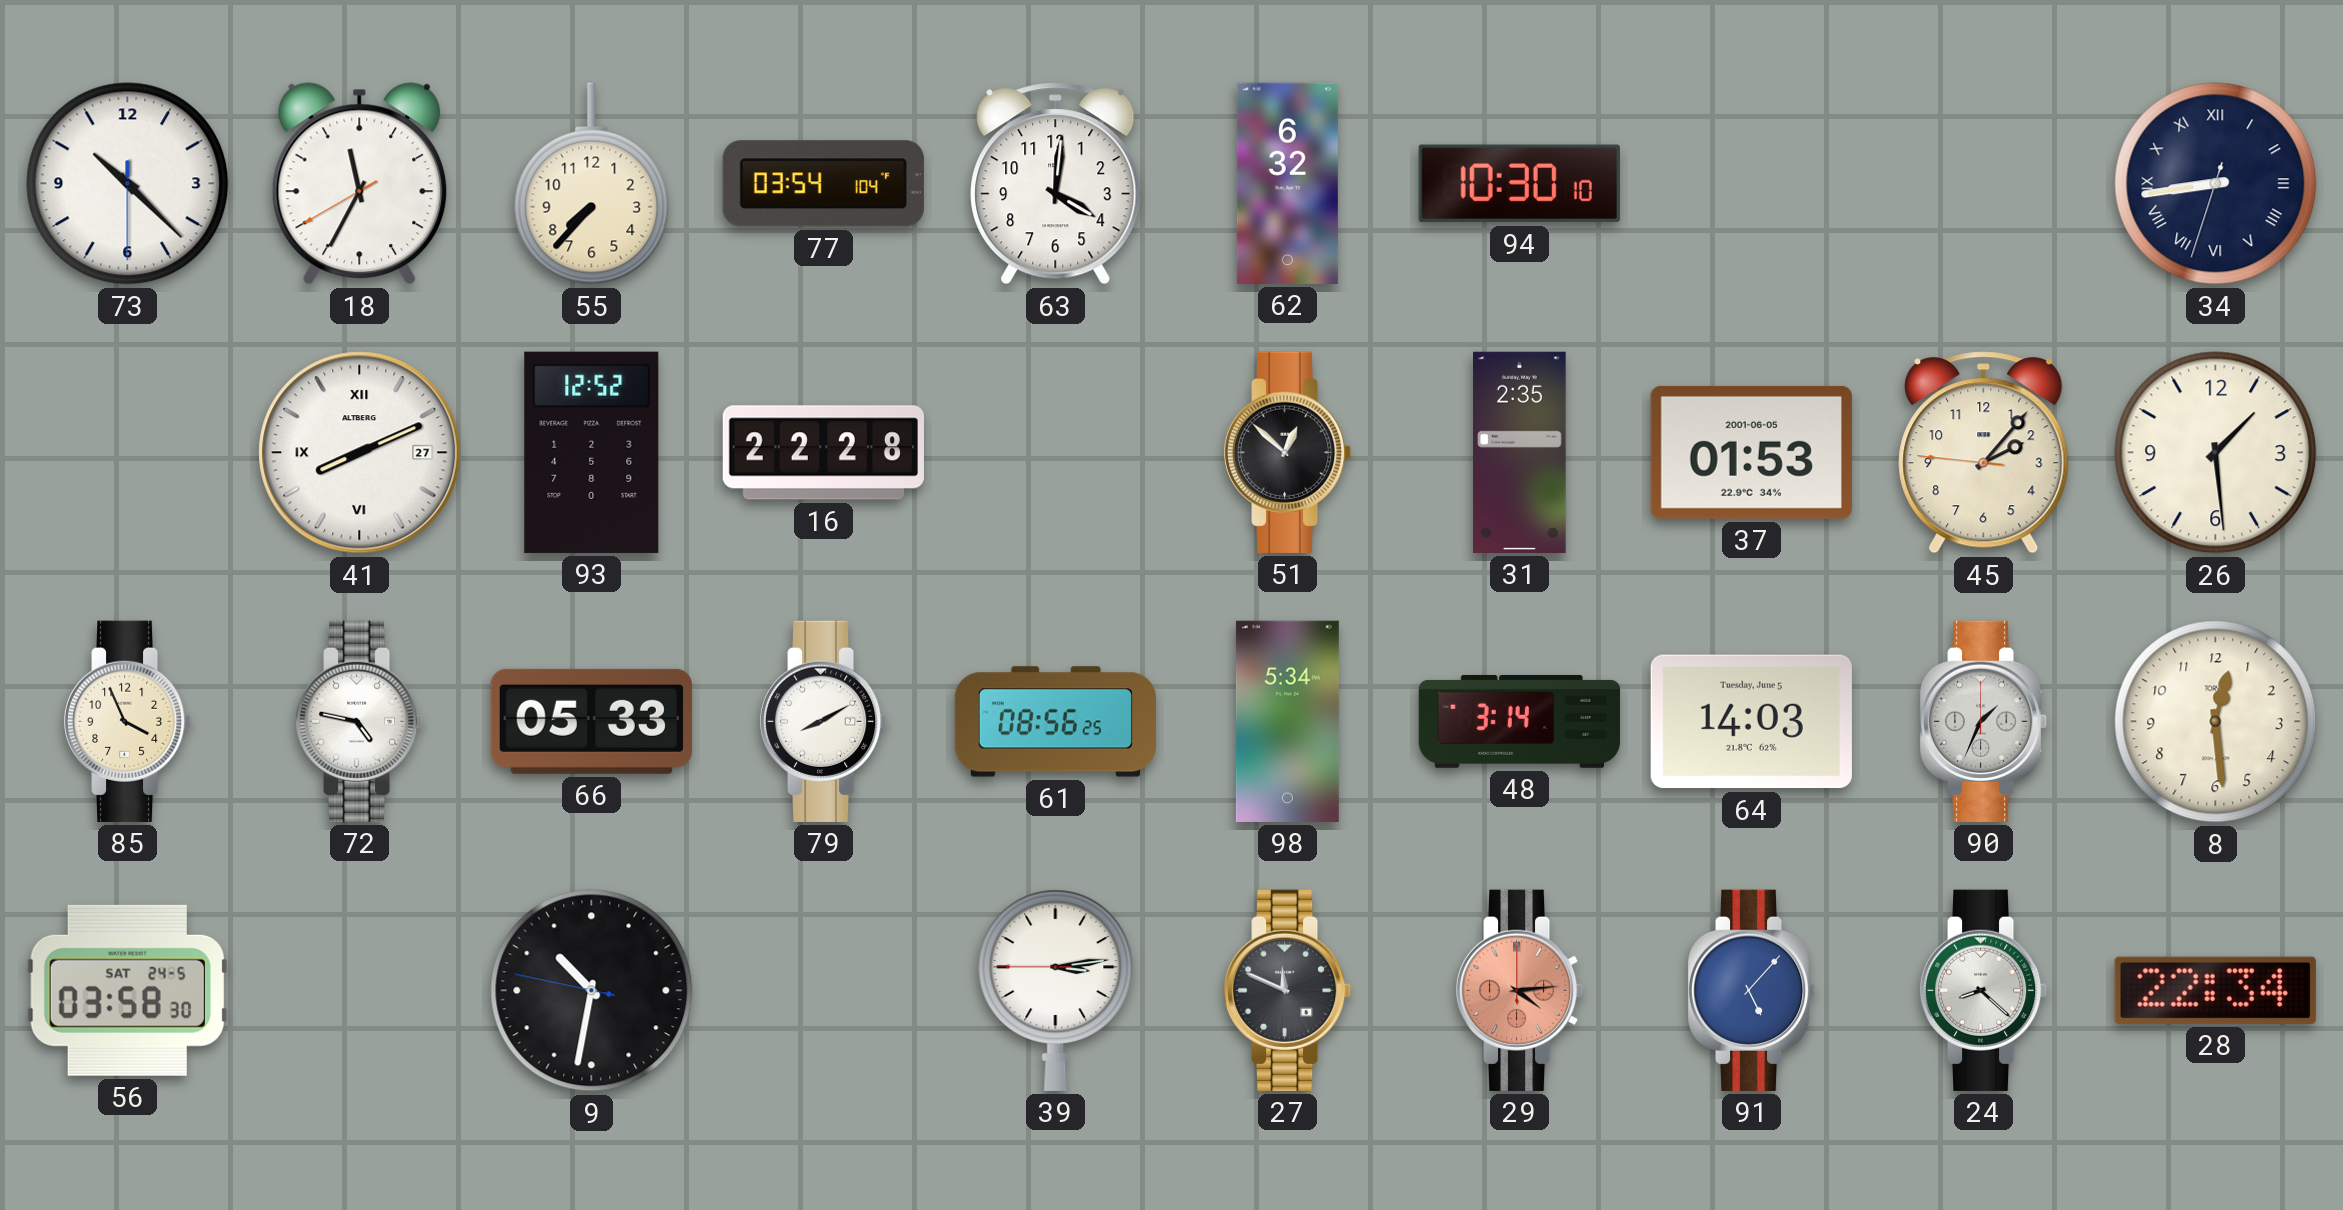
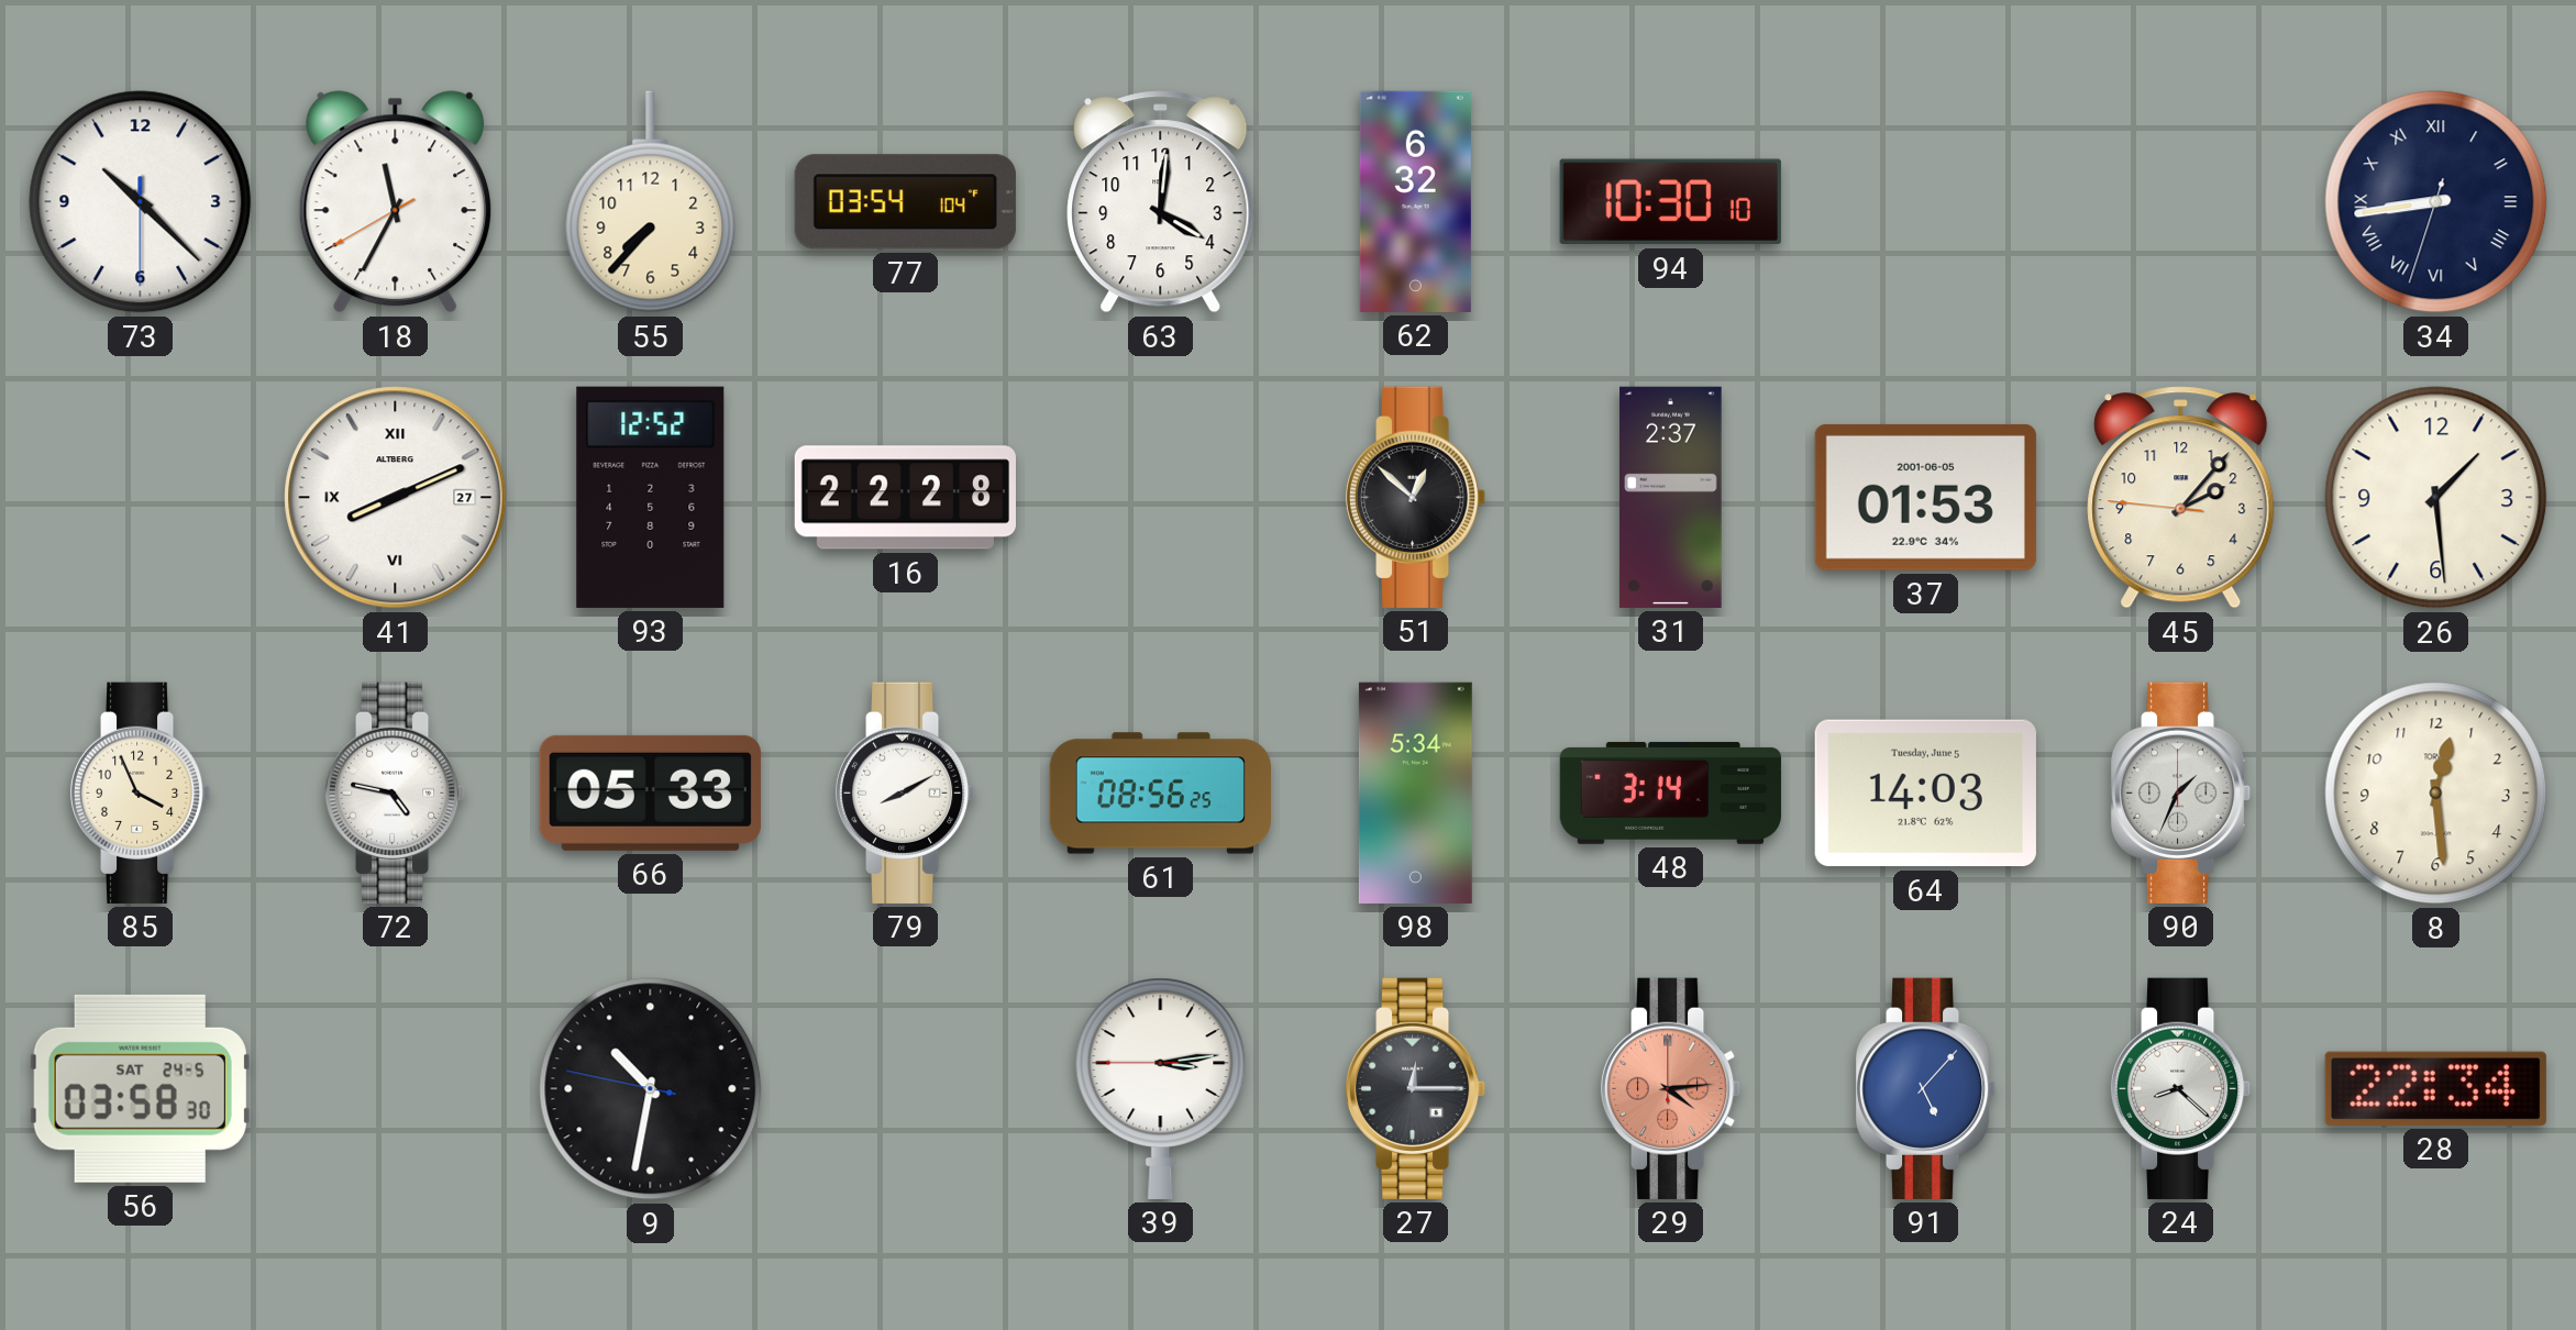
31: 2:35 -> 2:37 (1671, 497)
27: 11:49 -> 12:15 (1416, 1088)
